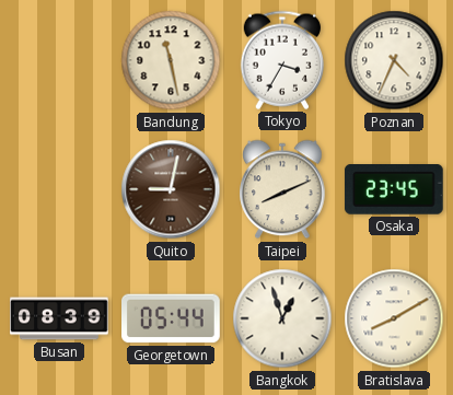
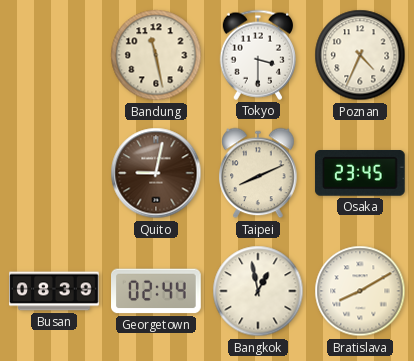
Tokyo: 3:35 -> 3:30 (257, 55)
Georgetown: 05:44 -> 02:44 (156, 291)
Bangkok: 12:57 -> 12:58 (258, 291)
